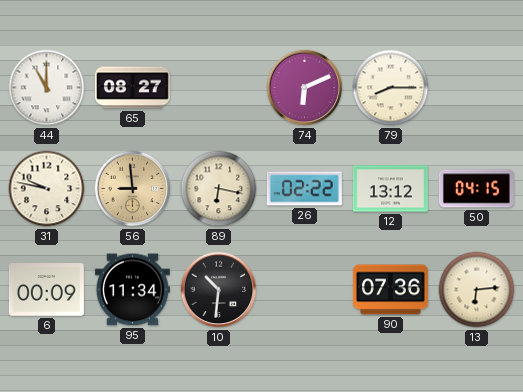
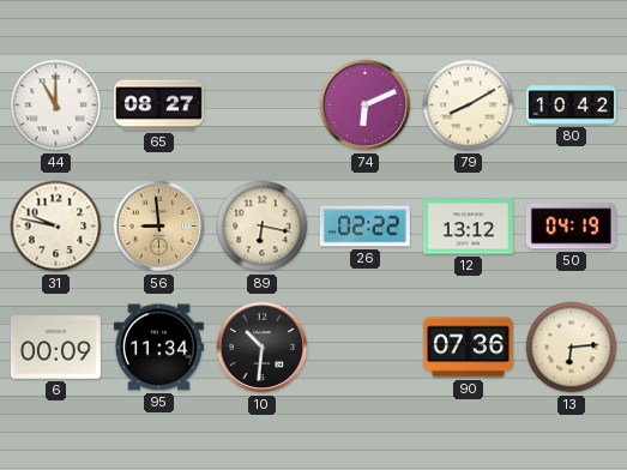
79: 8:15 -> 8:10 (469, 106)
80: none -> 10:42 (571, 106)
50: 04:15 -> 04:19 (571, 227)
